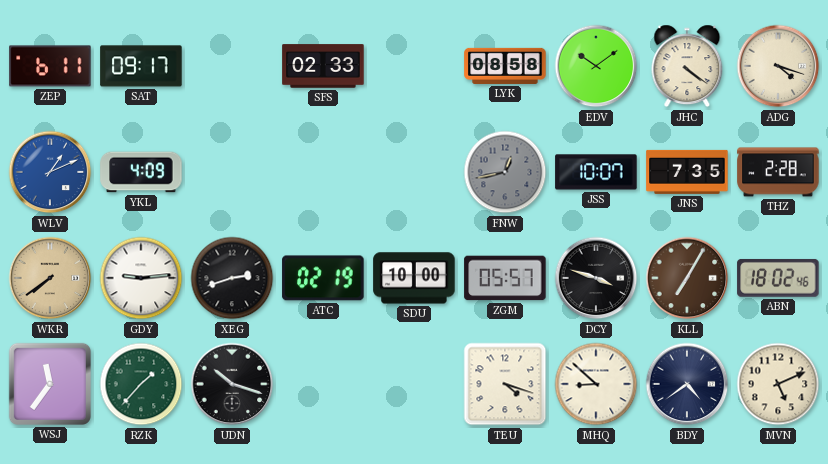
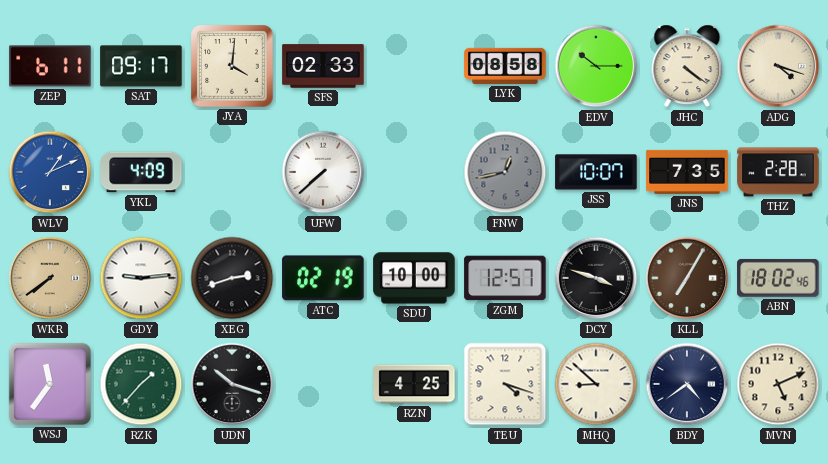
JYA: none -> 4:01 (232, 66)
EDV: 10:09 -> 10:15 (596, 66)
UFW: none -> 7:38 (323, 172)
ZGM: 05:57 -> 12:57 (505, 278)
RZN: none -> 4:25 (414, 384)
